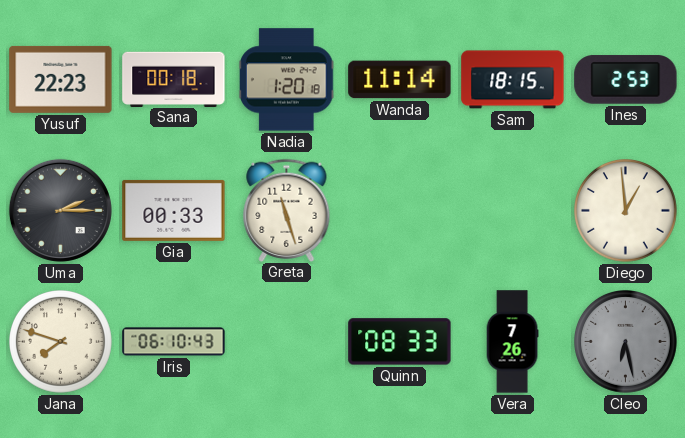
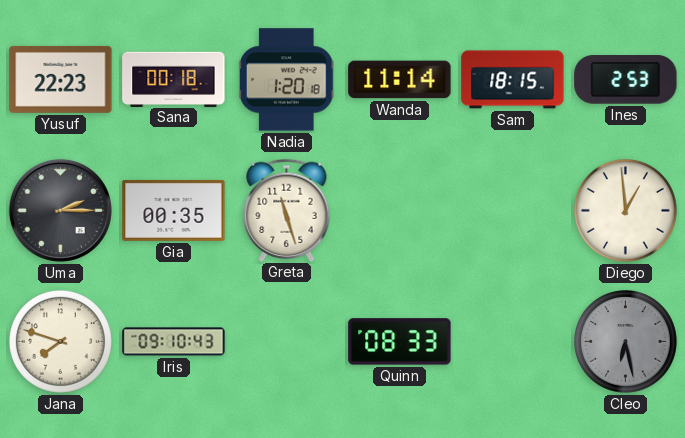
Gia: 00:33 -> 00:35 (174, 210)
Iris: 06:10 -> 09:10 (174, 342)
Vera: 7:26 -> none (512, 342)
